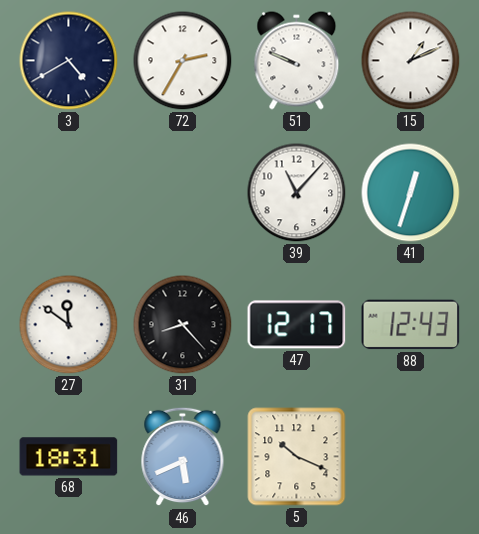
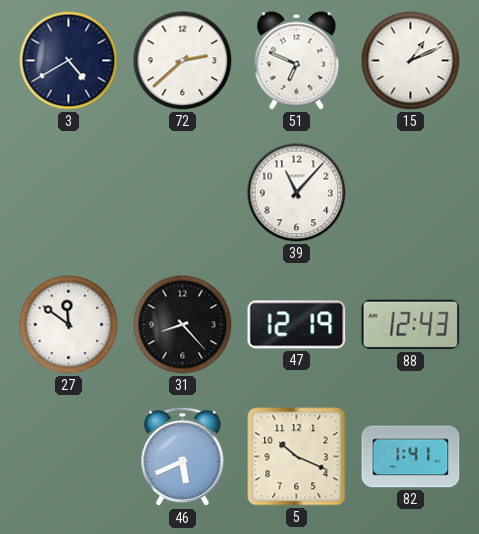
72: 2:35 -> 2:38 (183, 61)
51: 9:49 -> 6:49 (297, 61)
41: 12:33 -> none (411, 193)
47: 12:17 -> 12:19 (297, 325)
68: 18:31 -> none (69, 457)
82: none -> 1:41 (411, 457)
